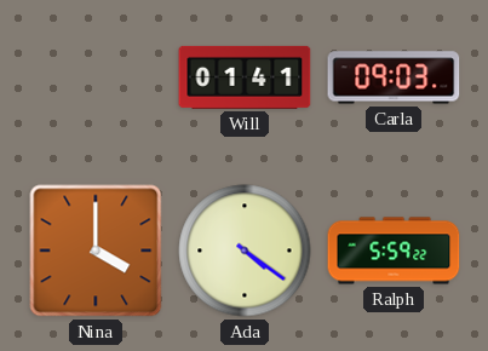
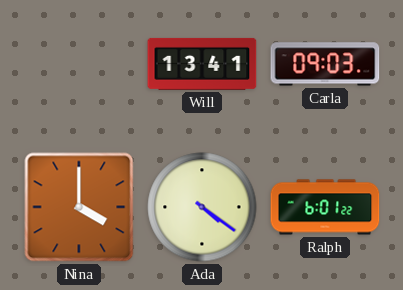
Will: 01:41 -> 13:41 (202, 64)
Ralph: 5:59 -> 6:01 (325, 207)
